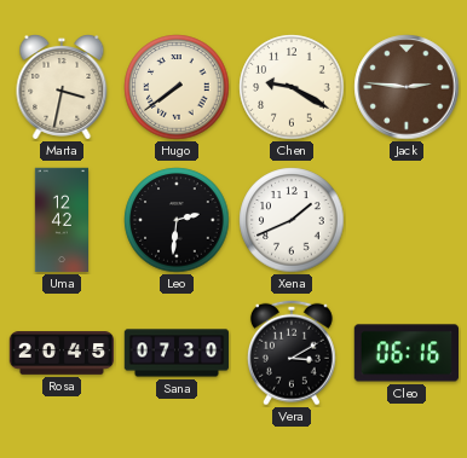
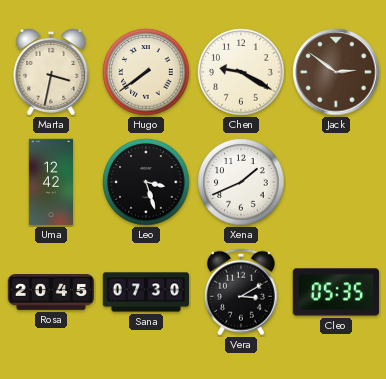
Jack: 2:46 -> 2:51 (336, 72)
Leo: 2:31 -> 3:27 (146, 182)
Cleo: 06:16 -> 05:35 (335, 292)
